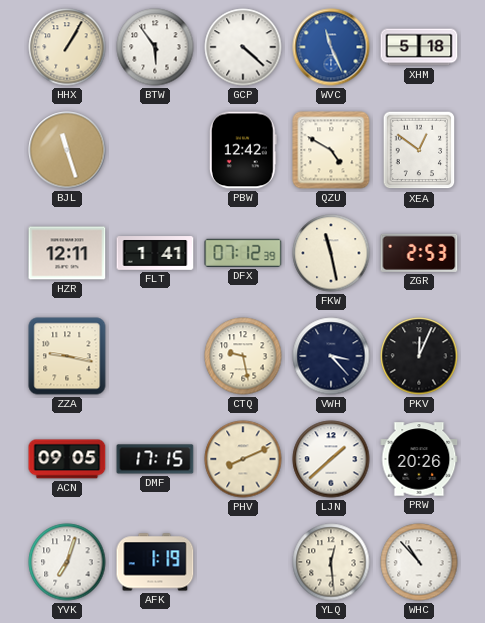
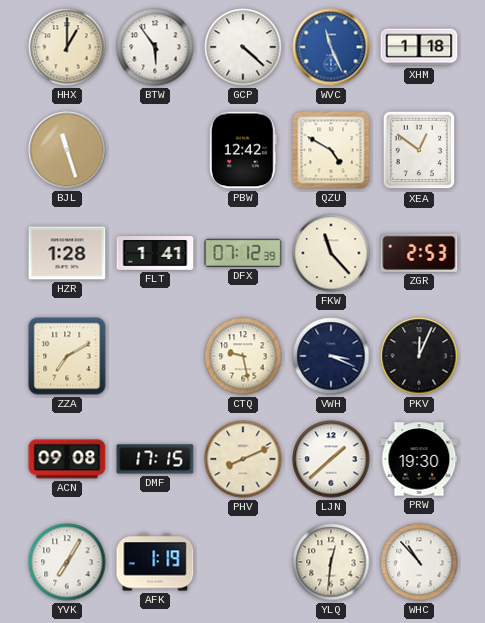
HHX: 1:05 -> 1:00 (67, 47)
XHM: 5:18 -> 1:18 (419, 47)
HZR: 12:11 -> 1:28 (67, 253)
FKW: 11:28 -> 11:23 (331, 253)
ZZA: 9:17 -> 7:10 (67, 356)
VWH: 3:23 -> 3:19 (331, 356)
ACN: 09:05 -> 09:08 (67, 459)
PRW: 20:26 -> 19:30 (419, 459)
YVK: 7:03 -> 7:05 (67, 562)
YLQ: 12:29 -> 12:31 (331, 562)
